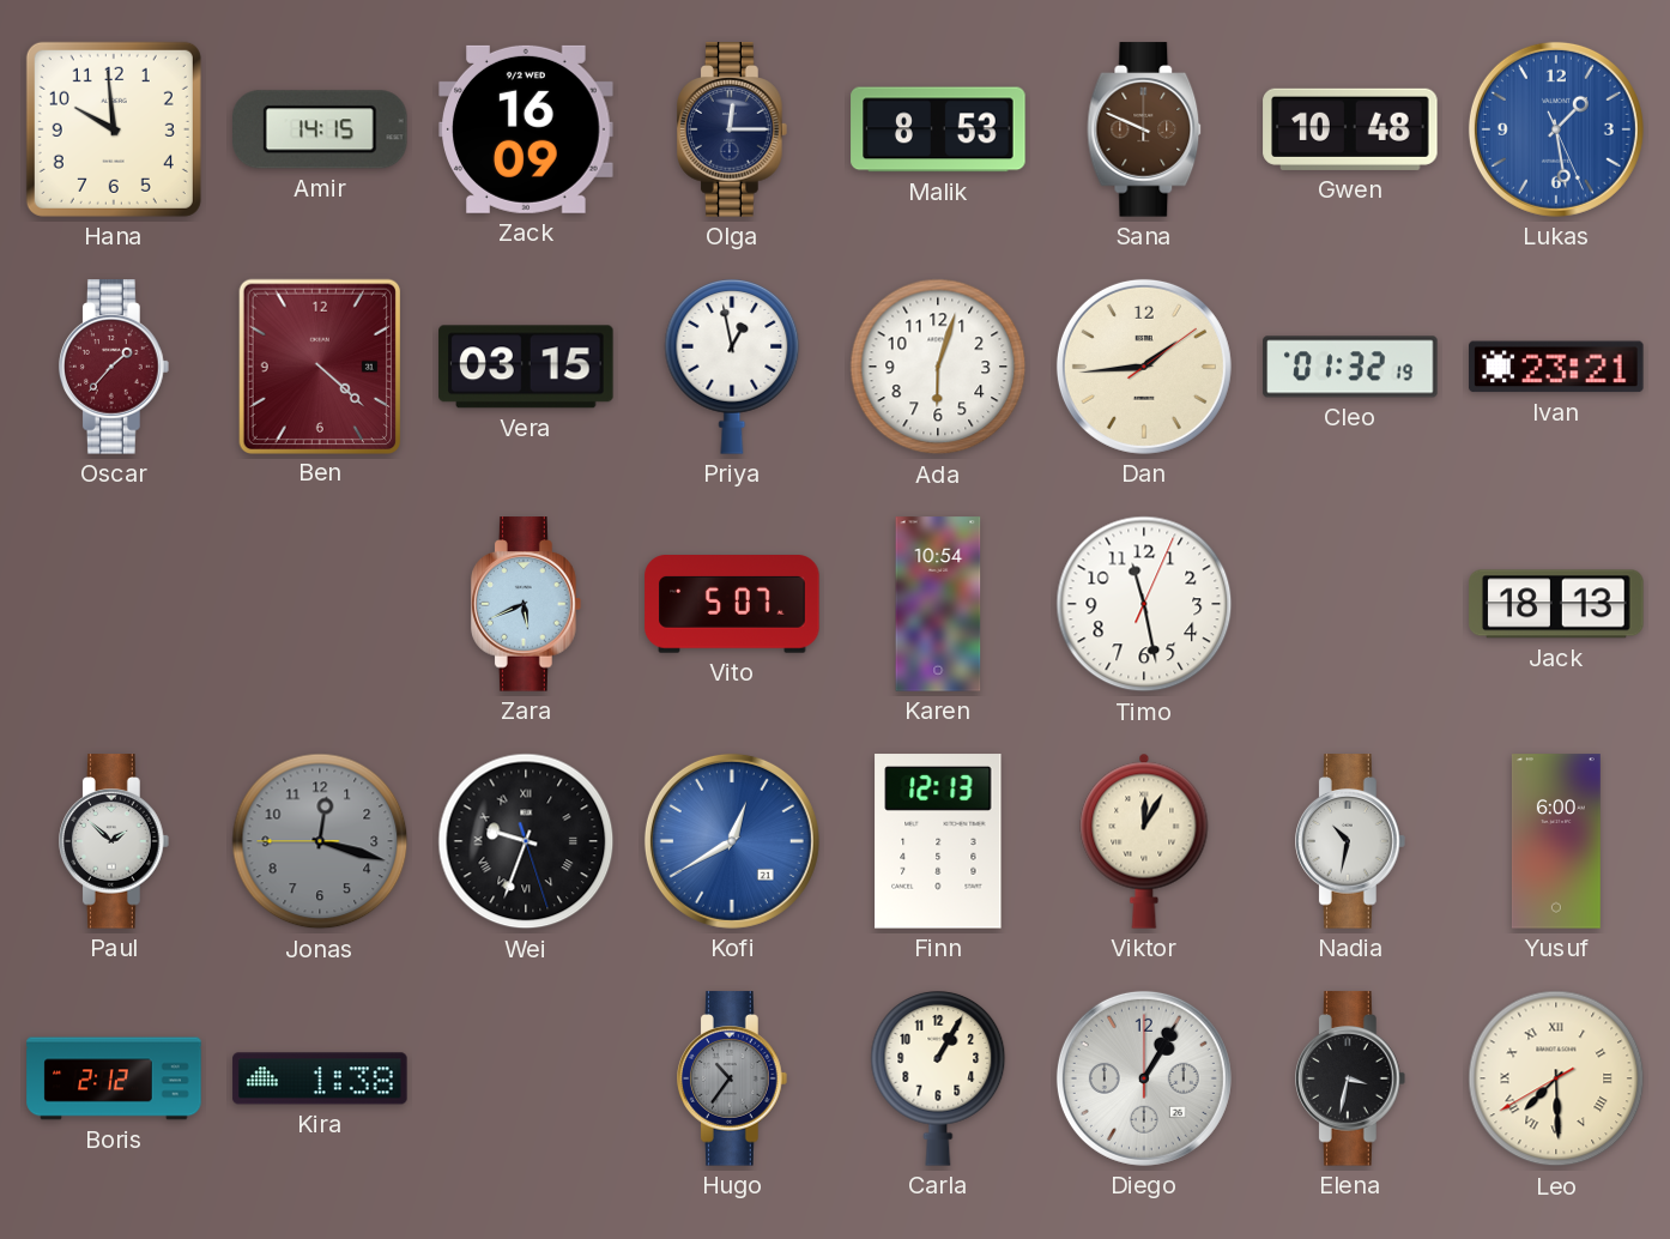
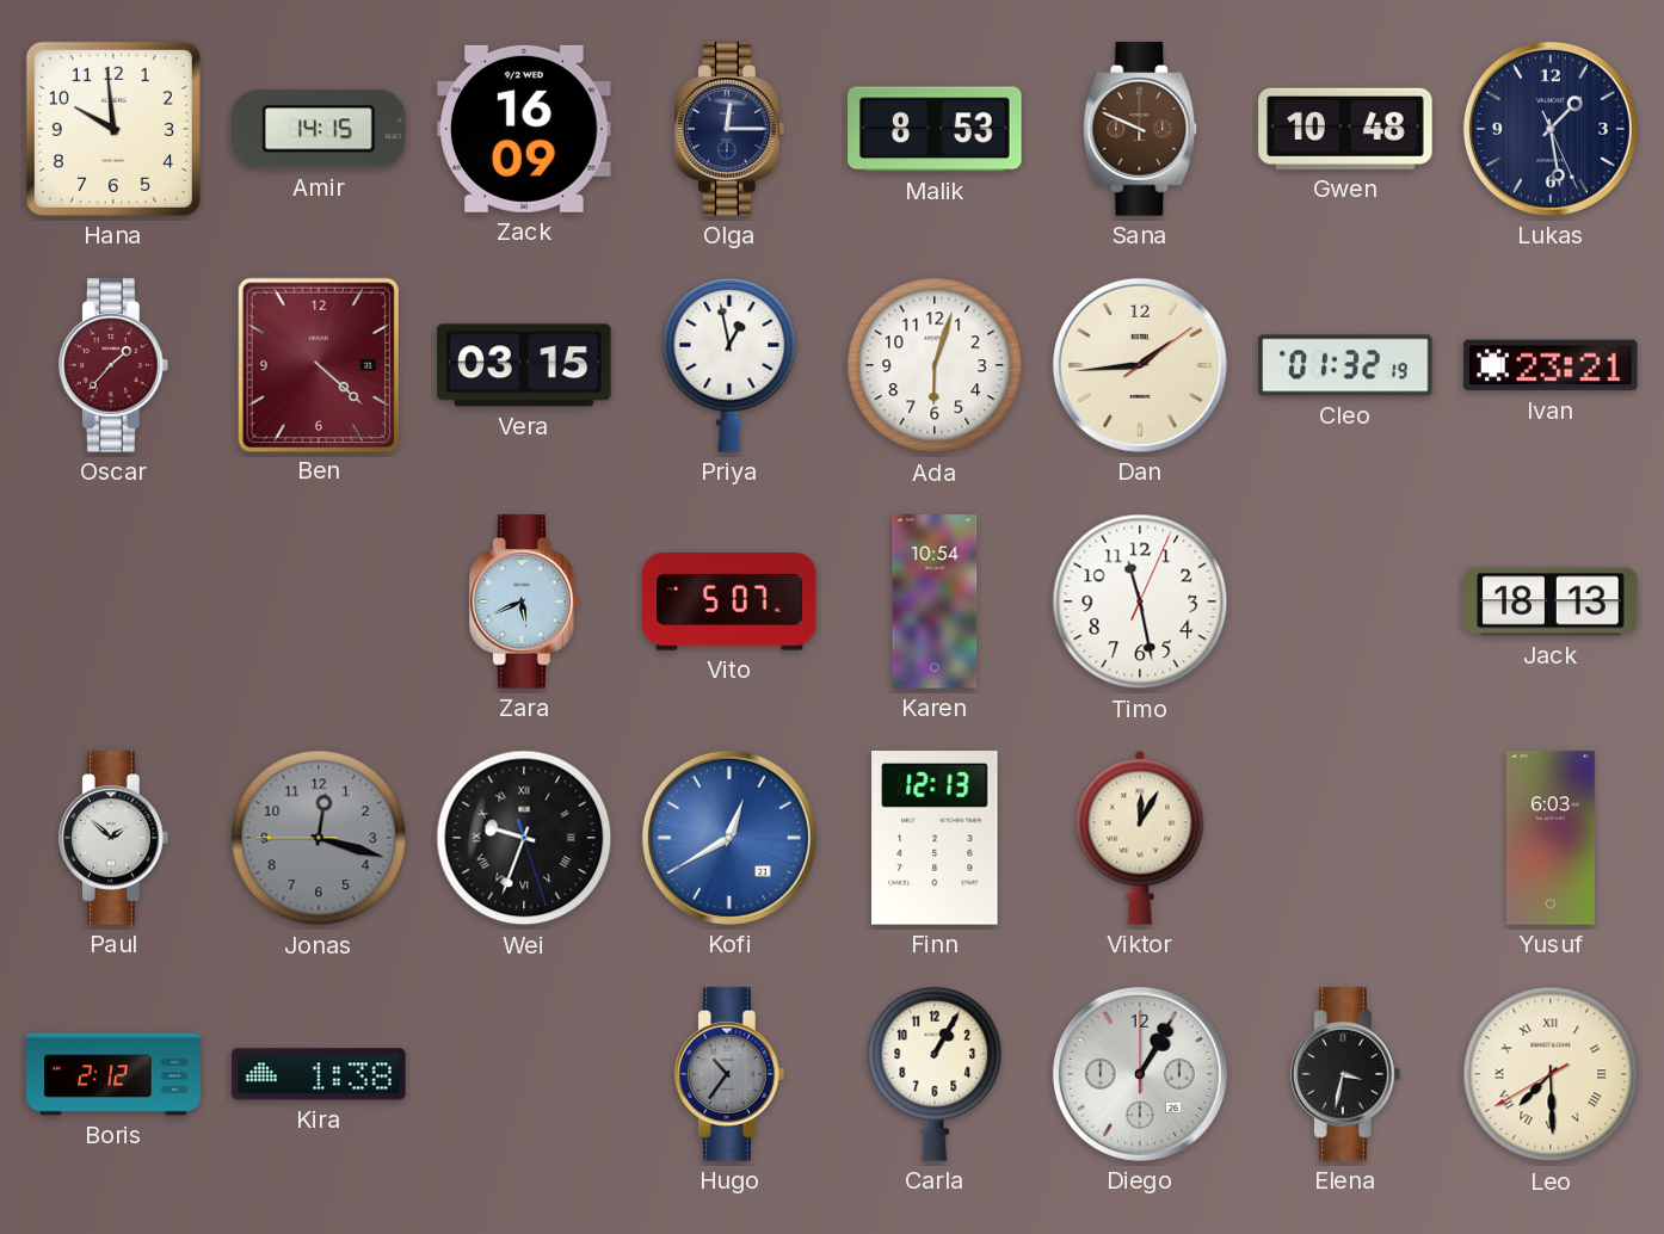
Lukas dial: blue -> navy (1551, 129)
Nadia: 10:32 -> none (1351, 841)
Yusuf: 6:00 -> 6:03 (1551, 838)
